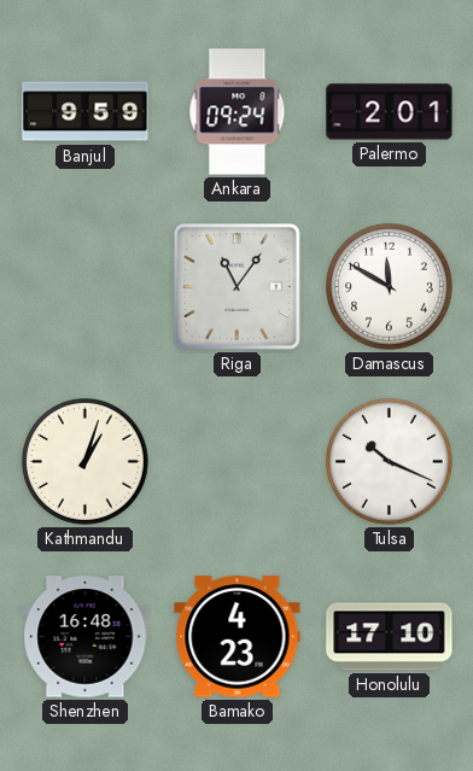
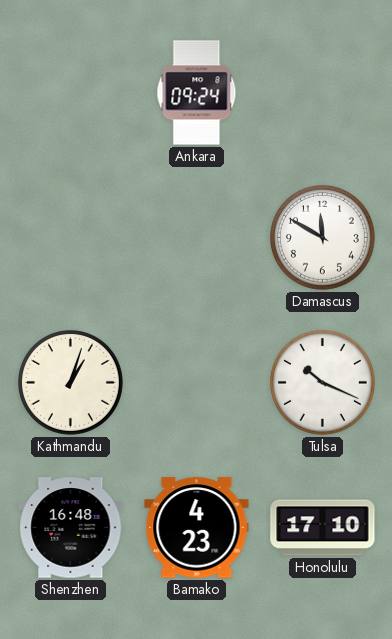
Banjul: 9:59 -> none (86, 112)
Palermo: 2:01 -> none (390, 112)
Riga: 11:06 -> none (237, 286)
